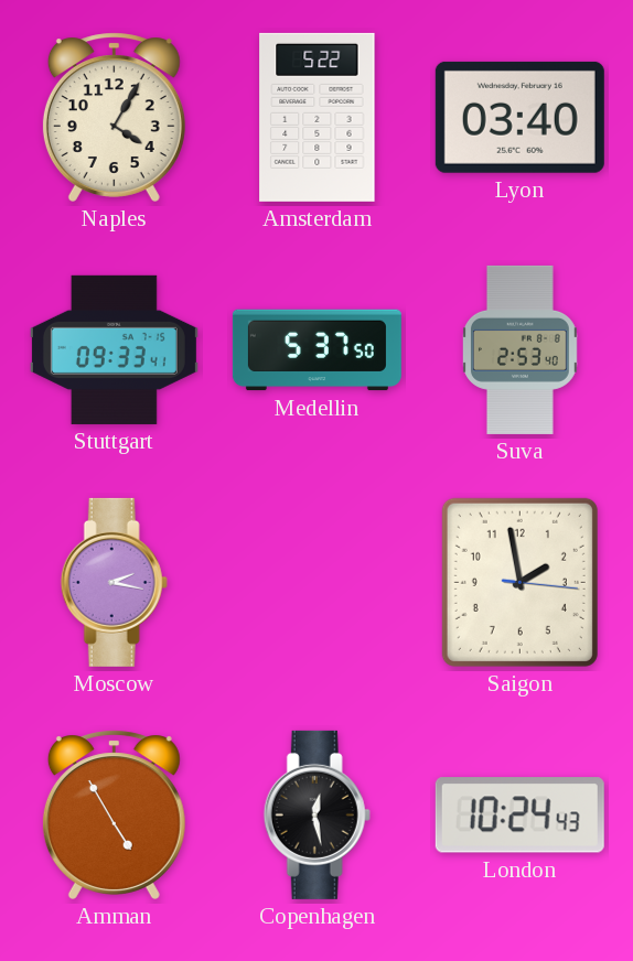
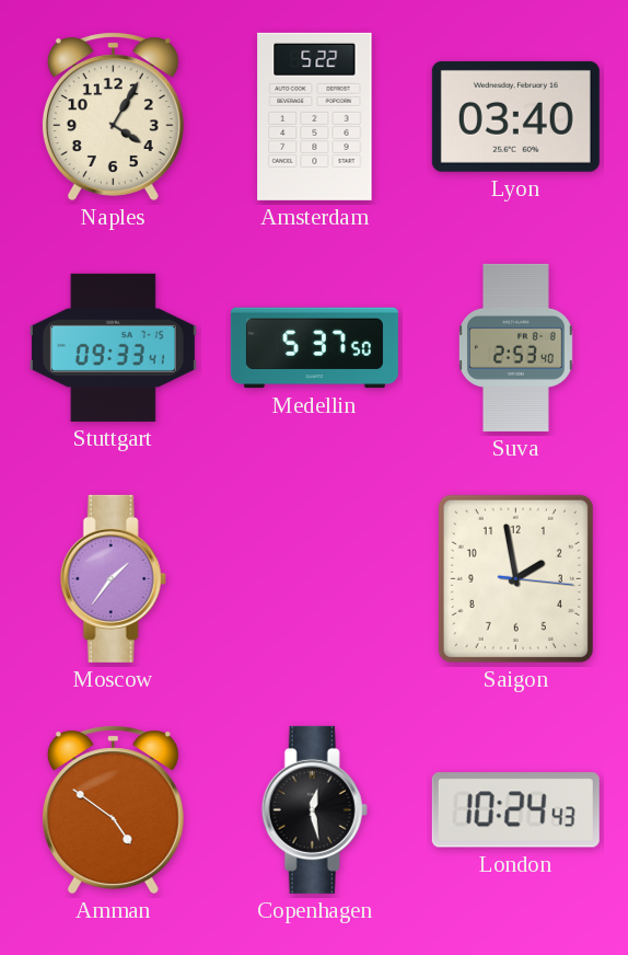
Moscow: 2:17 -> 1:36 (113, 578)
Amman: 4:55 -> 4:51 (113, 809)
